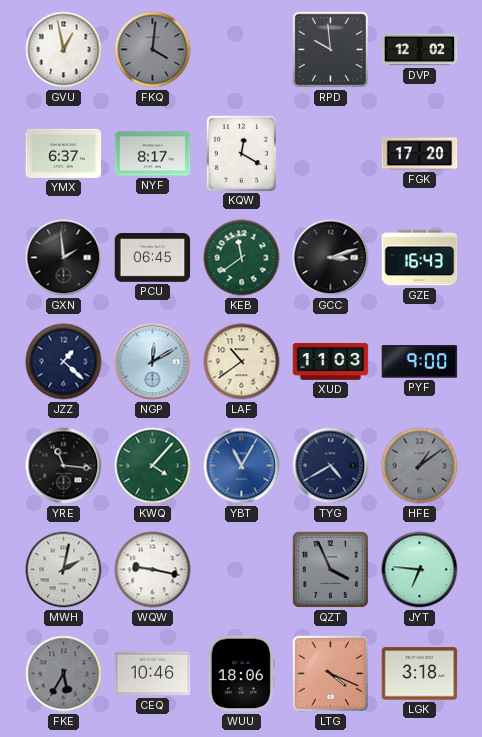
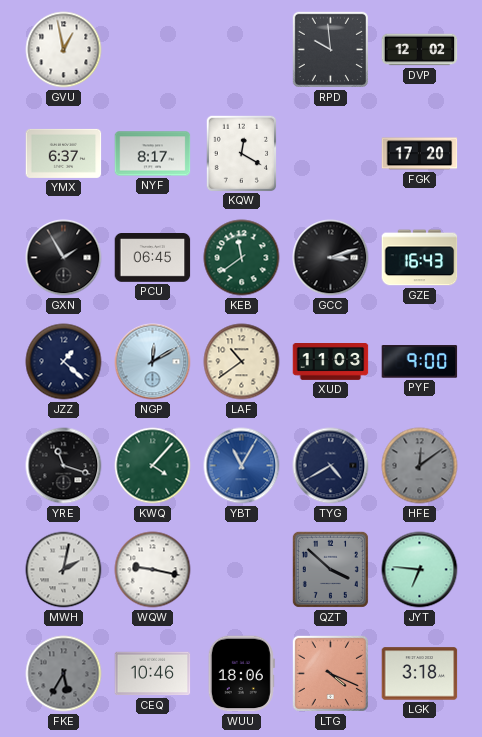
FKQ: 4:01 -> none (153, 50)
GXN: 1:59 -> 1:55 (64, 258)
YRE: 11:16 -> 11:18 (64, 466)
HFE: 1:09 -> 12:09 (420, 466)
QZT: 3:56 -> 3:52 (330, 569)
